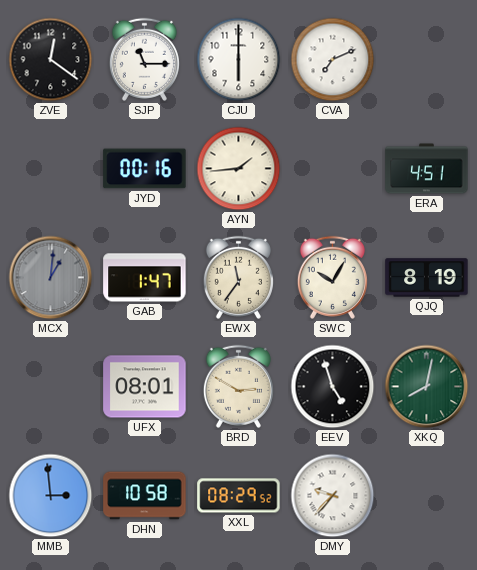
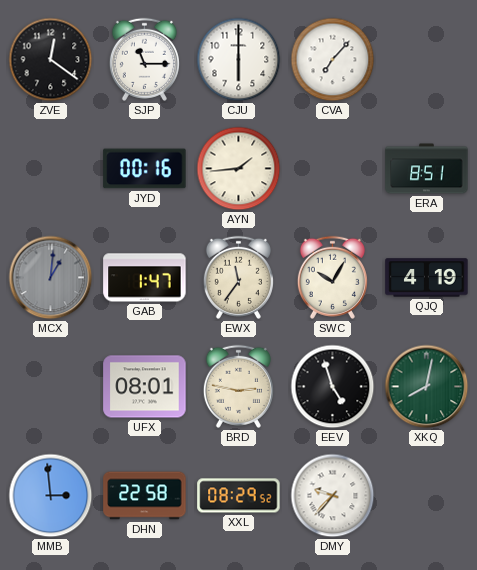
CVA: 7:11 -> 7:07 (333, 60)
ERA: 4:51 -> 8:51 (427, 169)
QJQ: 8:19 -> 4:19 (427, 278)
BRD: 2:50 -> 2:47 (238, 386)
DHN: 10:58 -> 22:58 (145, 496)
